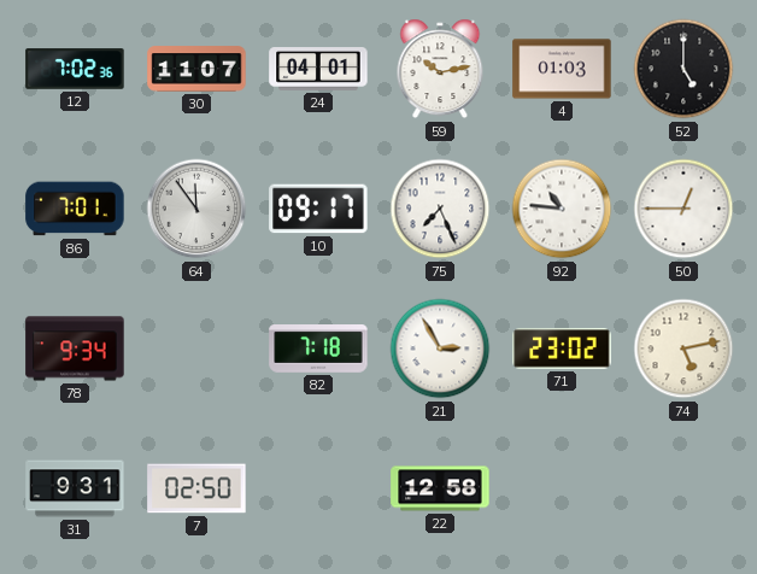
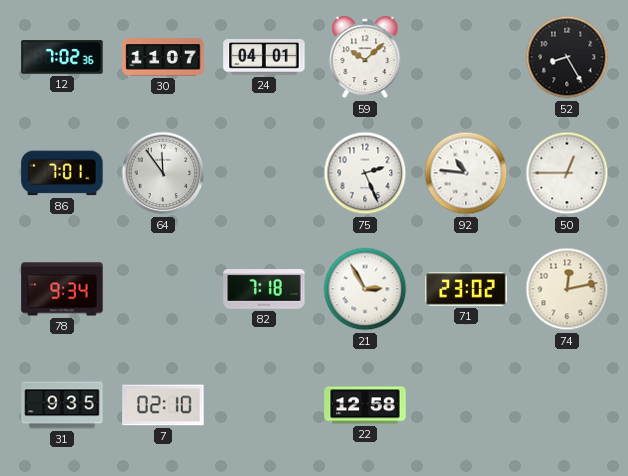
59: 10:13 -> 10:08 (365, 57)
4: 01:03 -> none (562, 69)
52: 5:00 -> 8:25 (567, 57)
10: 09:17 -> none (318, 209)
75: 7:26 -> 2:26 (365, 173)
74: 5:13 -> 12:13 (567, 289)
31: 9:31 -> 9:35 (62, 405)
7: 02:50 -> 02:10 (163, 405)
